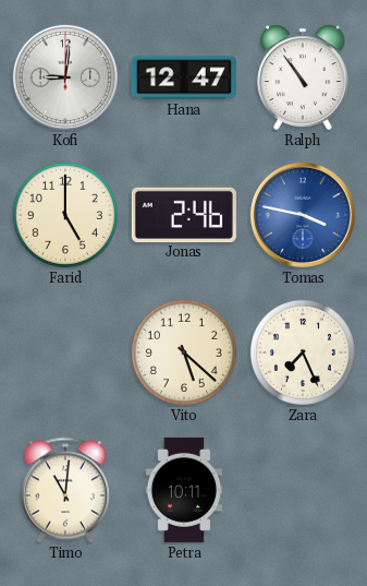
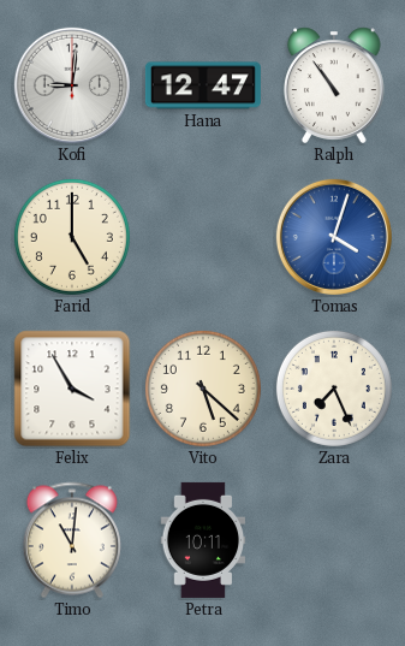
Jonas: 2:46 -> none (184, 214)
Tomas: 3:47 -> 4:03 (334, 237)
Felix: none -> 3:55 (72, 389)
